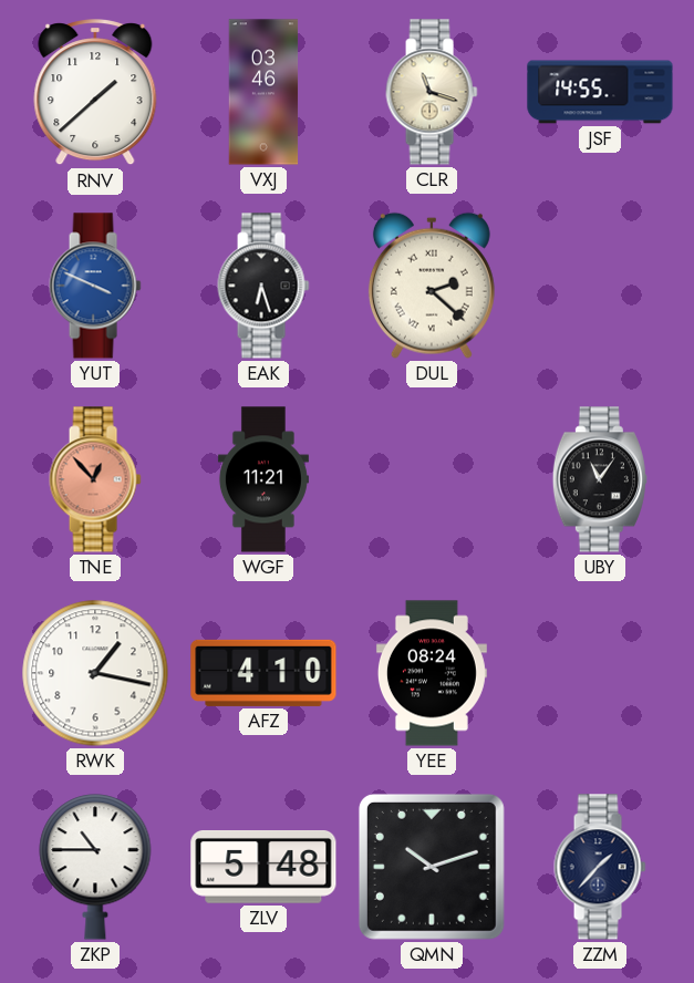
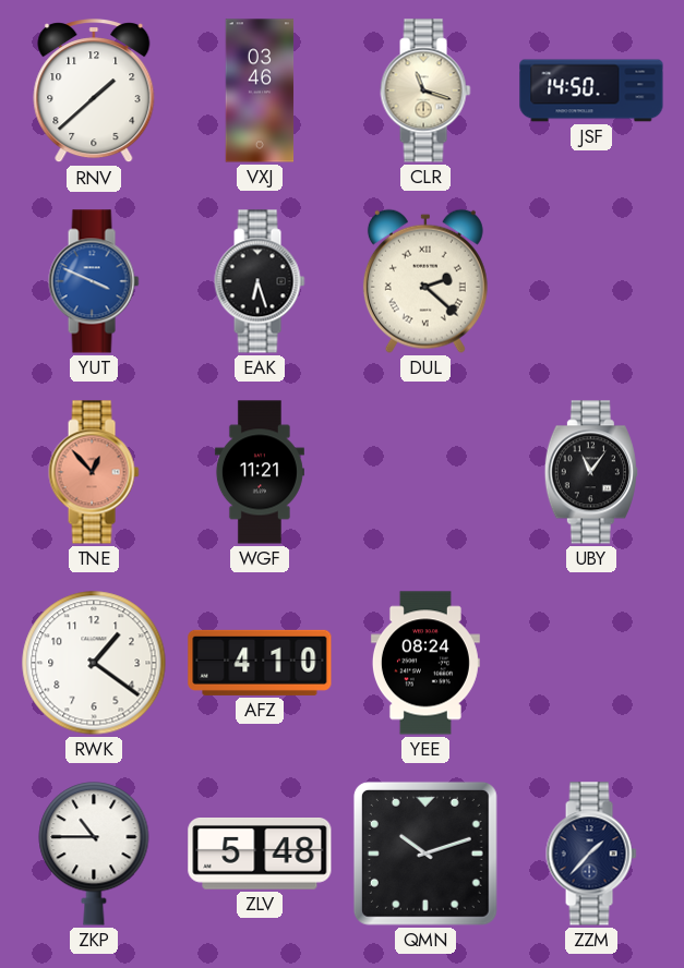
JSF: 14:55 -> 14:50 (591, 90)
RWK: 1:17 -> 1:21 (94, 663)
